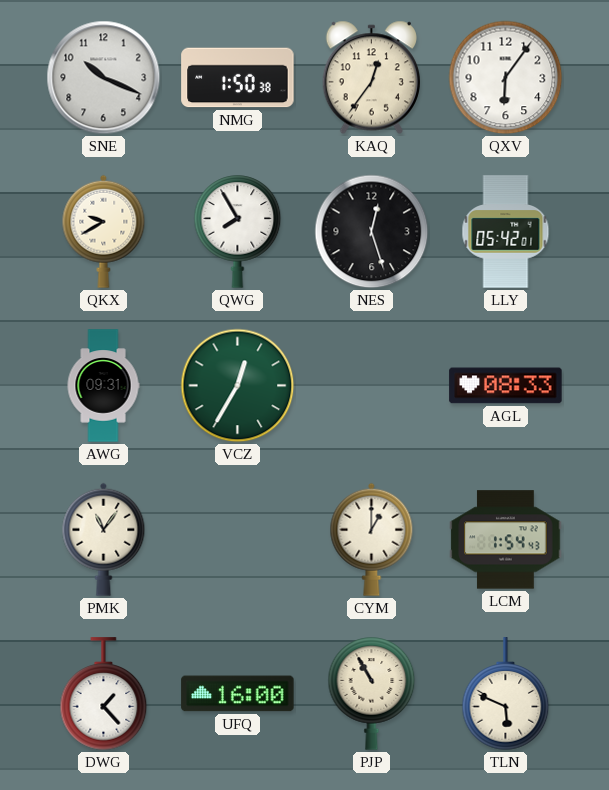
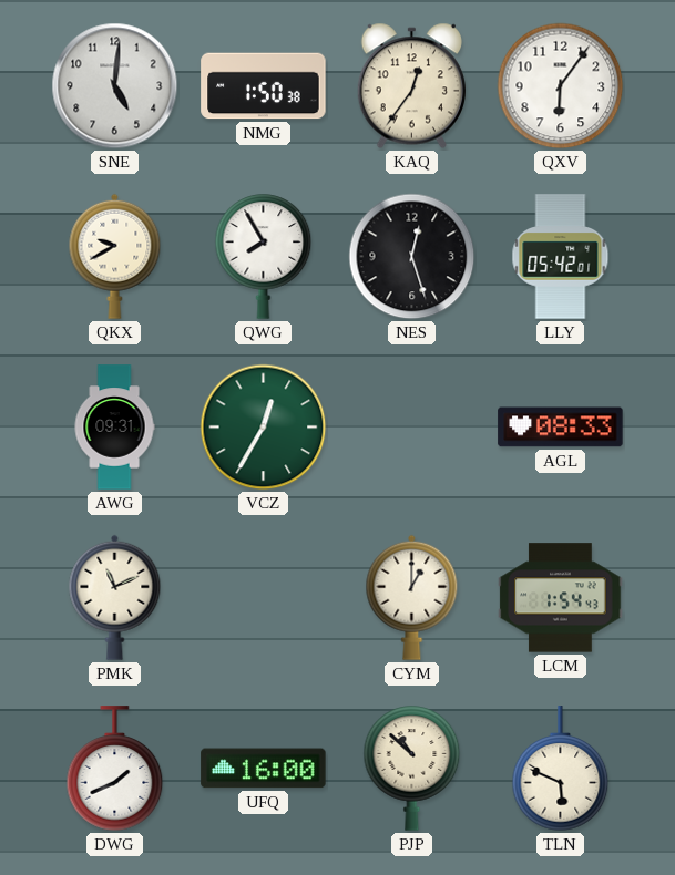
SNE: 10:19 -> 5:01 (115, 86)
PMK: 11:06 -> 11:11 (115, 597)
DWG: 1:23 -> 1:41 (115, 769)
PJP: 10:55 -> 10:52 (412, 769)
